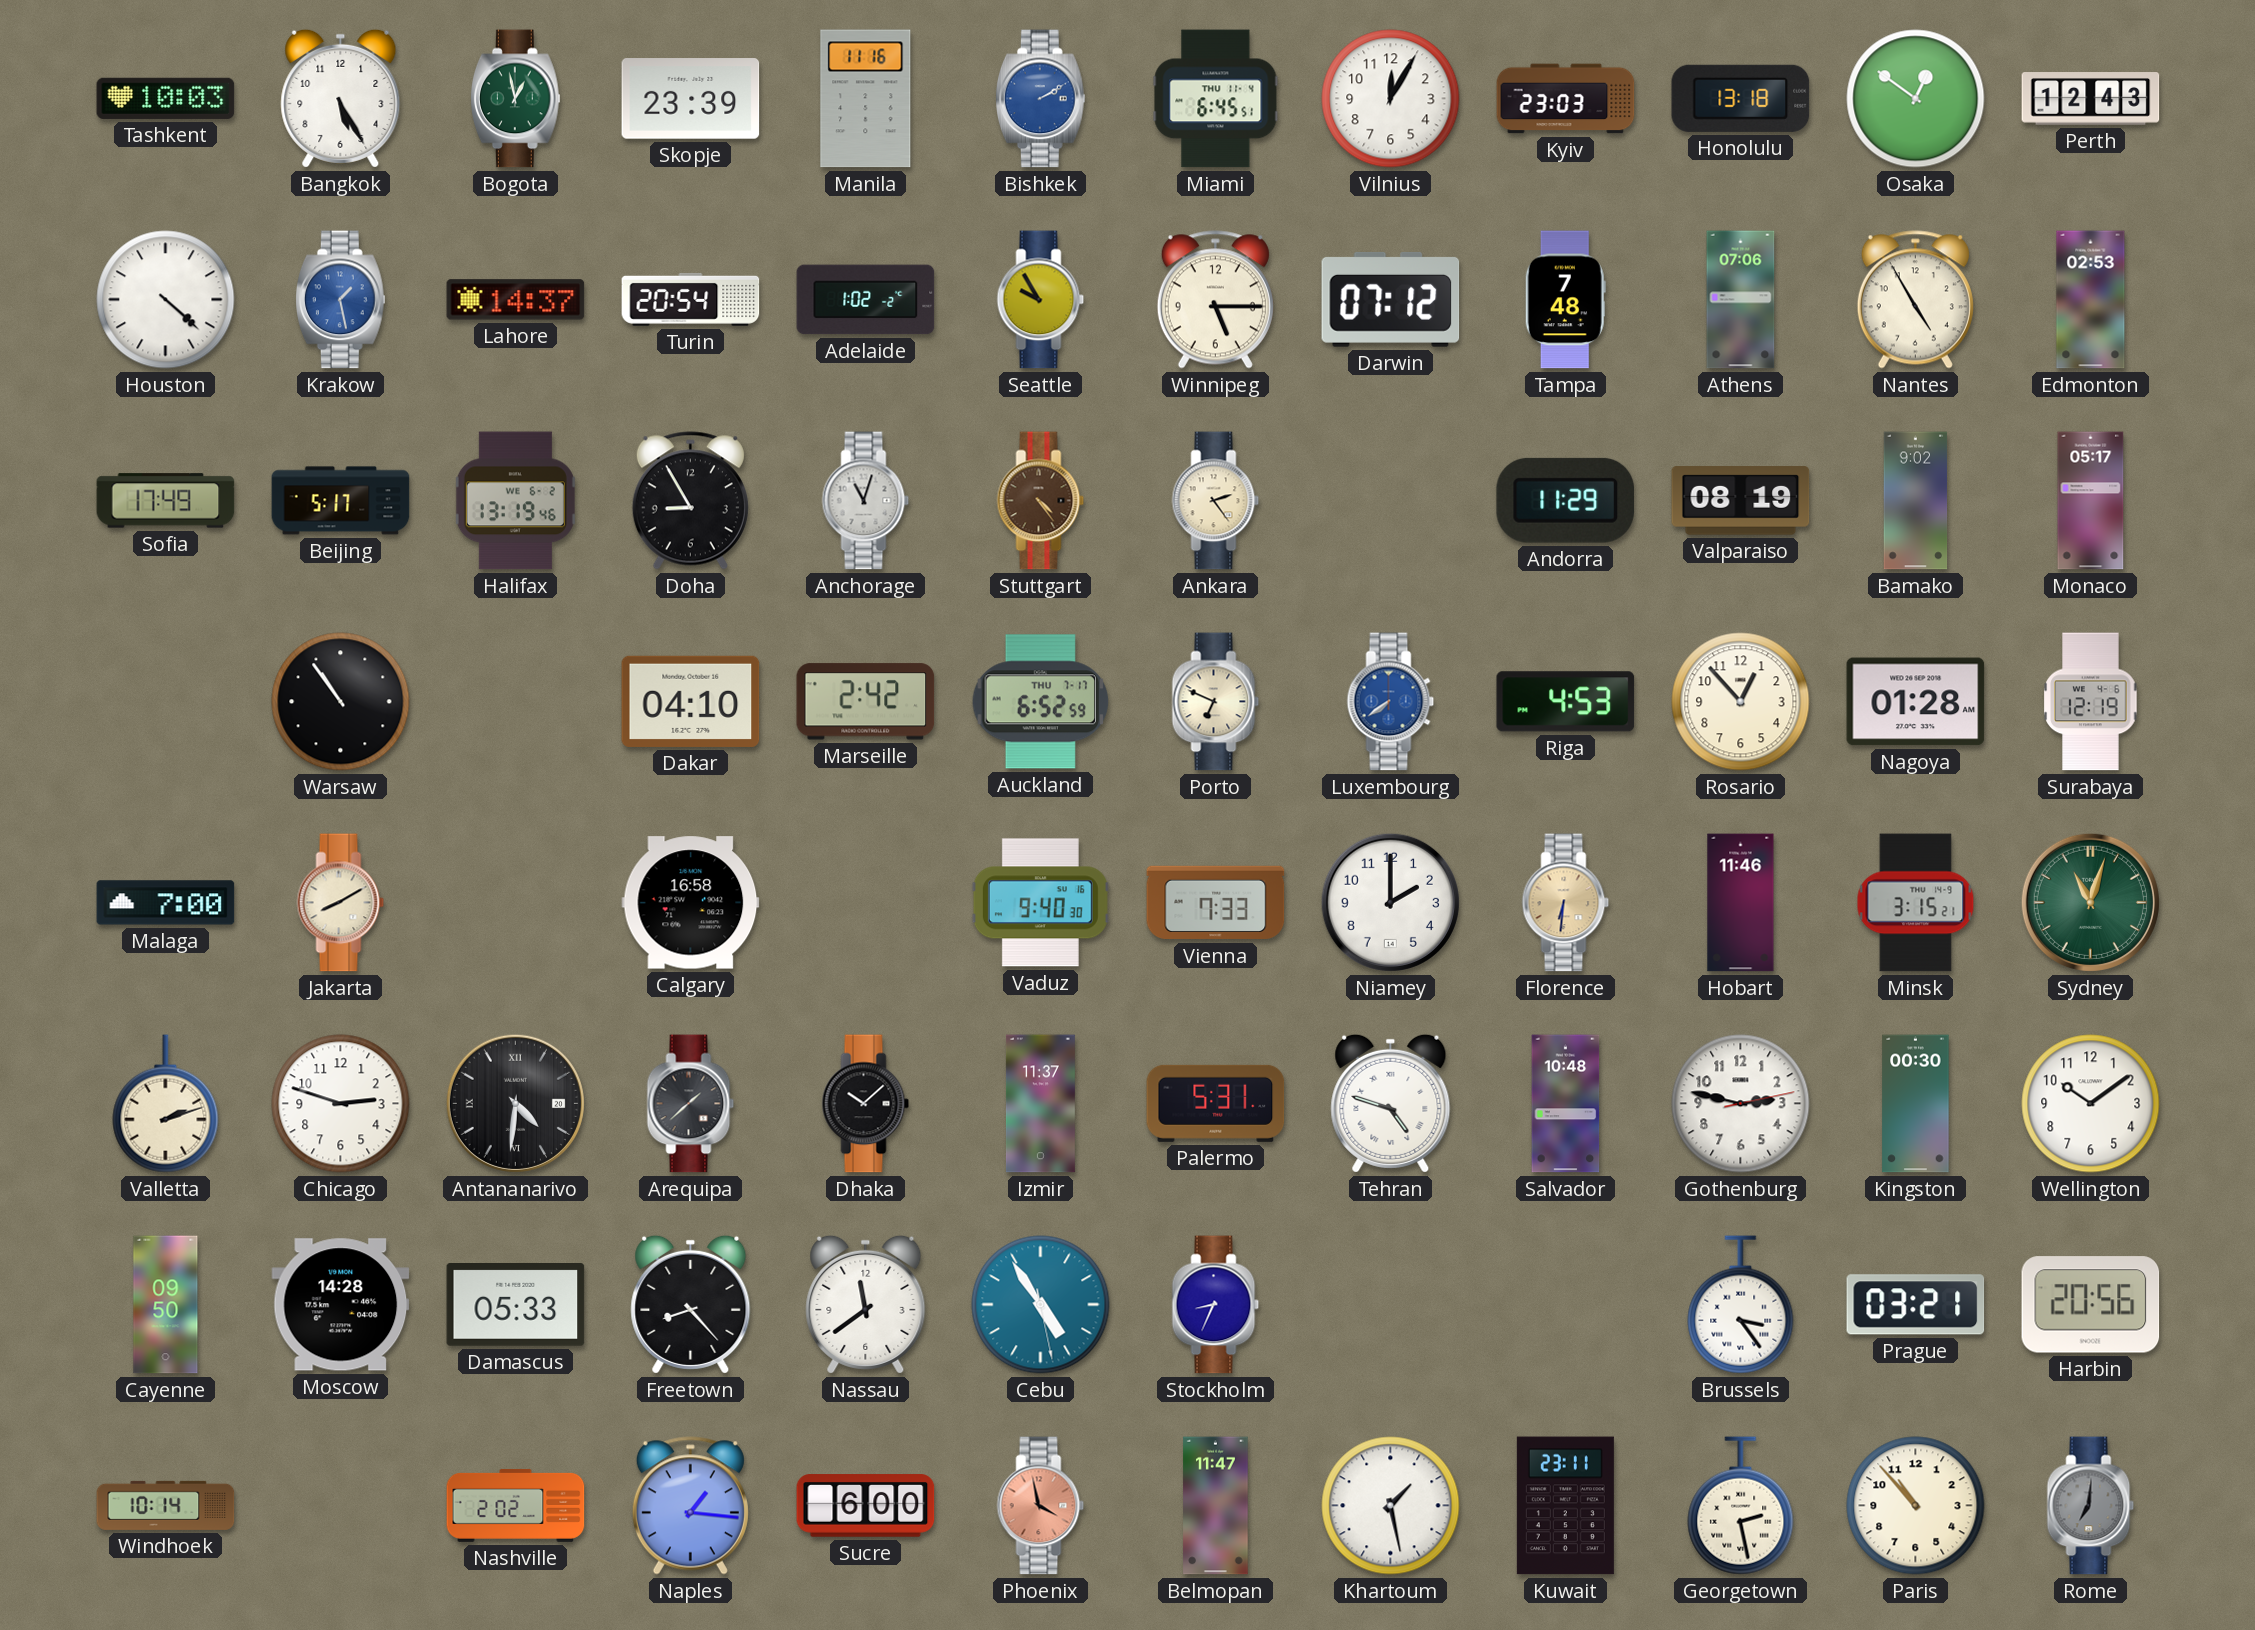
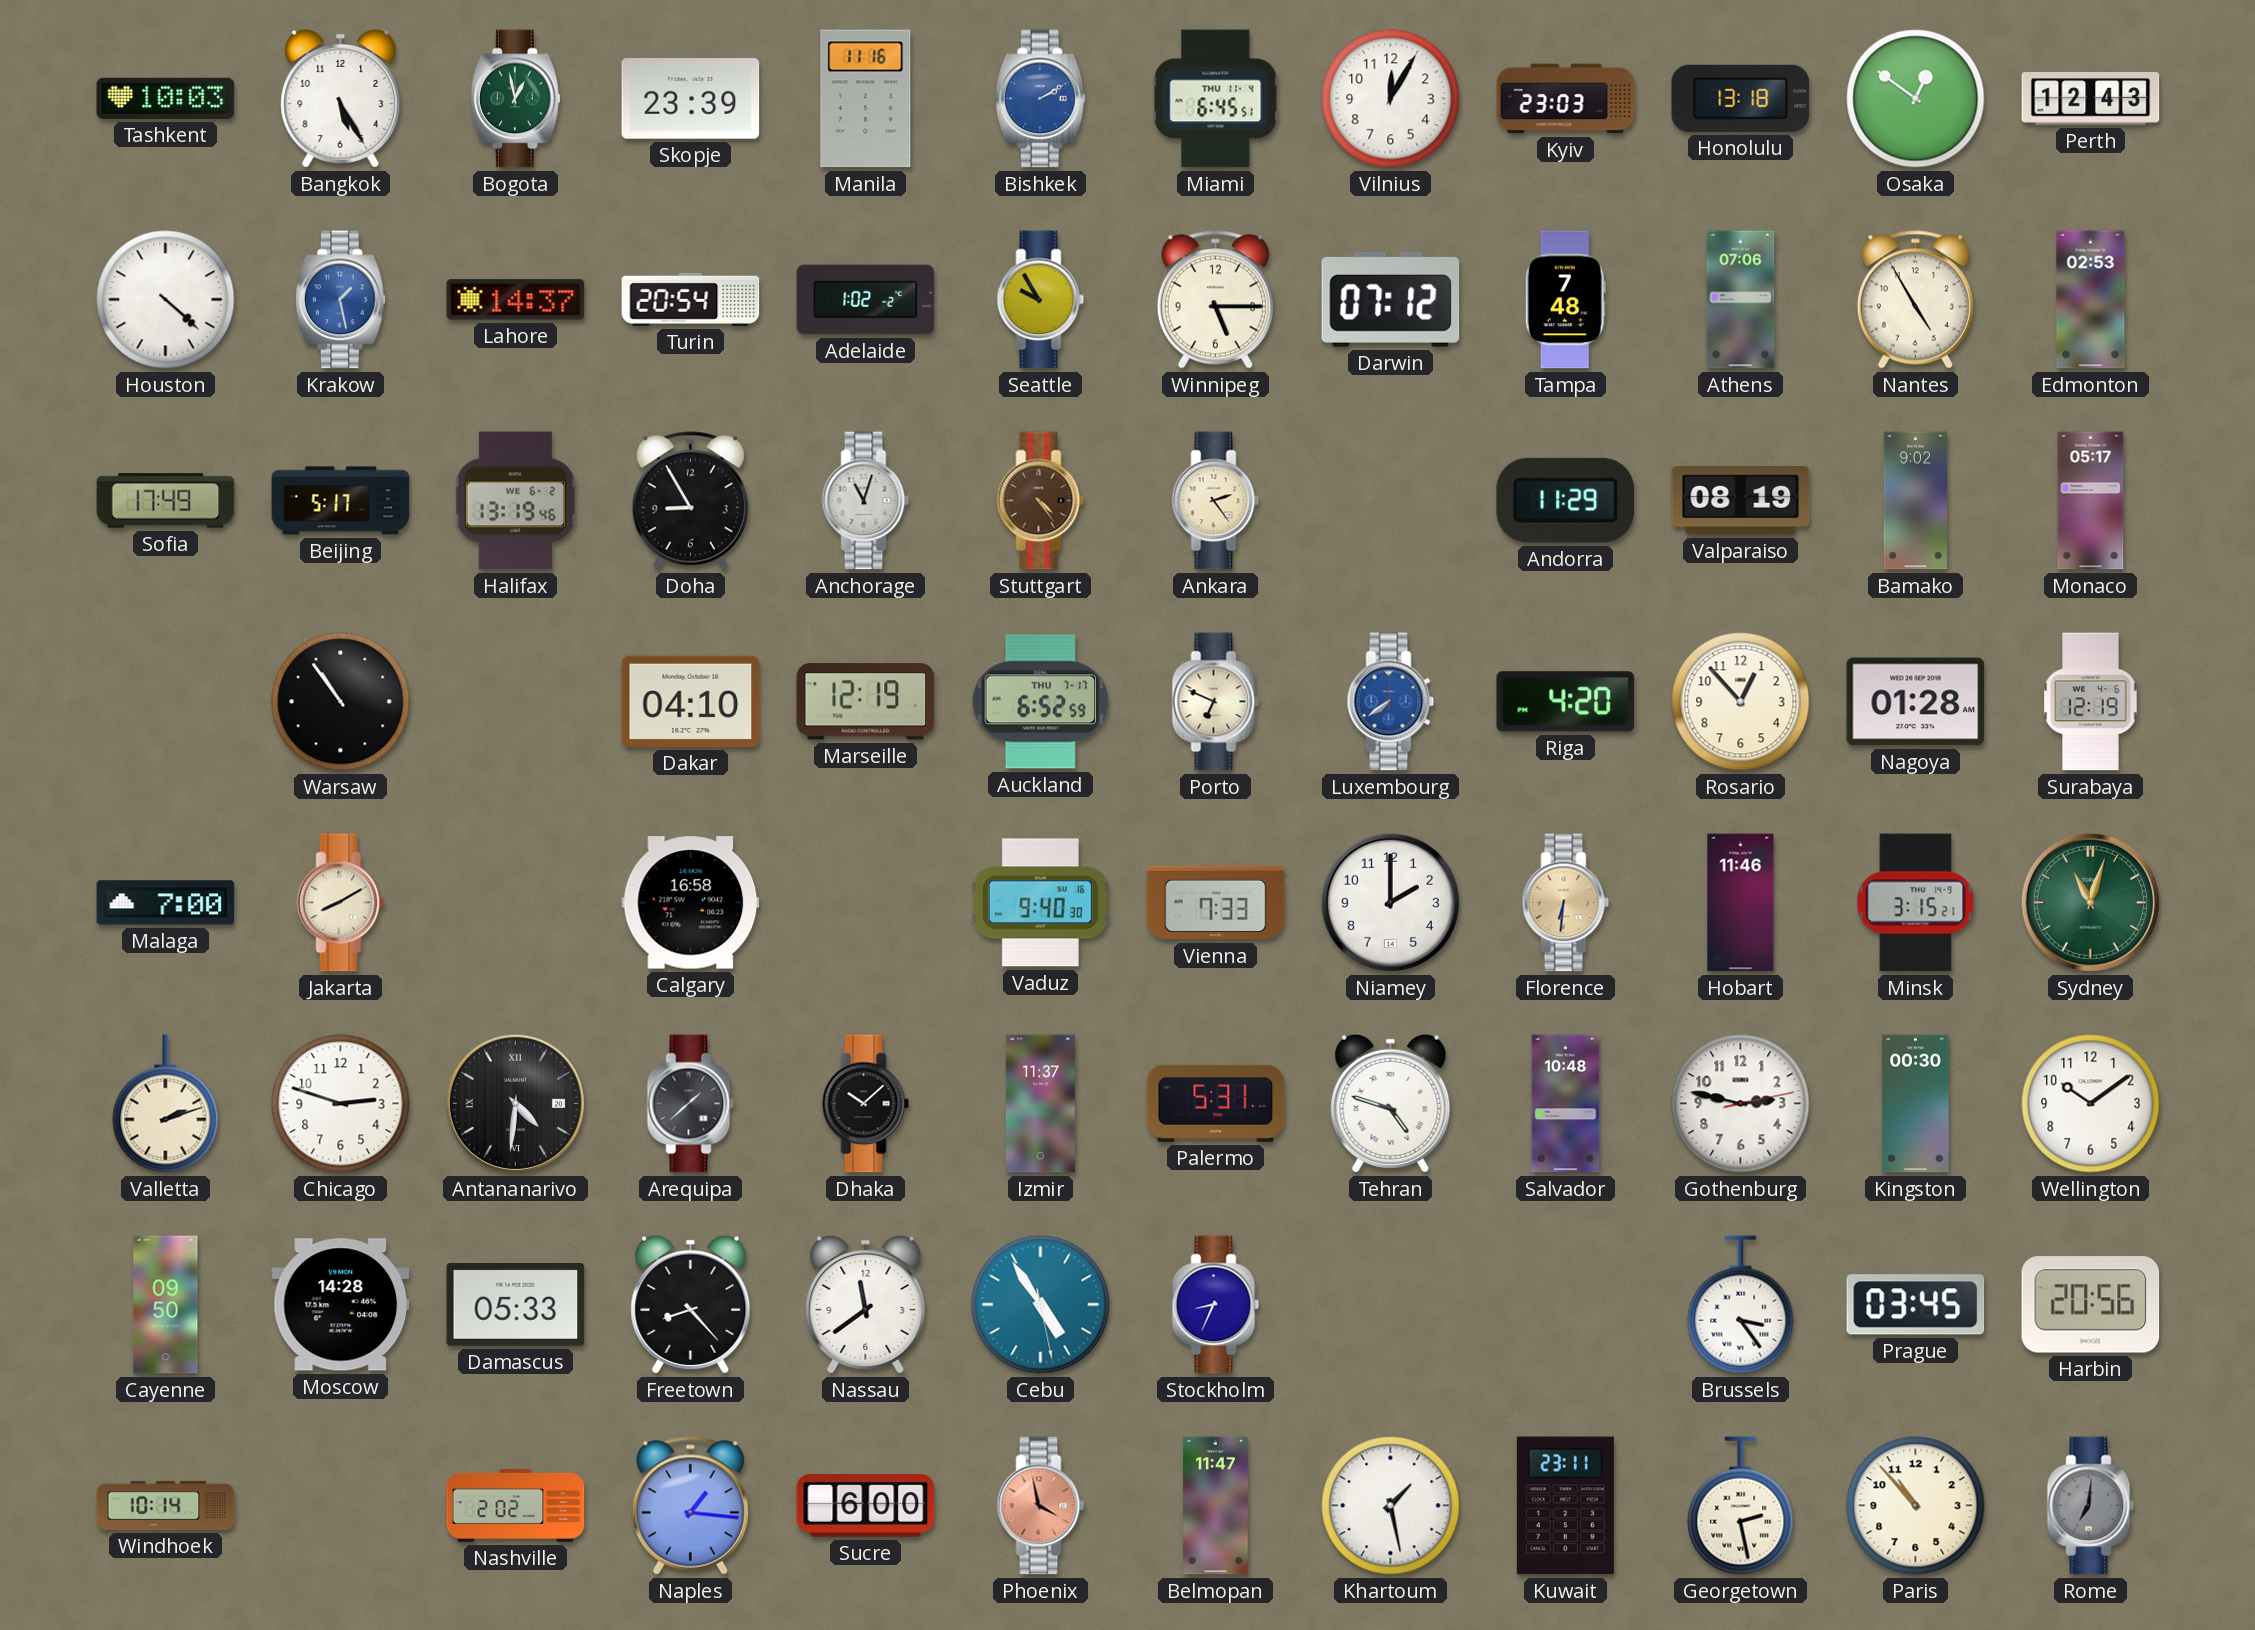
Marseille: 2:42 -> 12:19 (866, 702)
Riga: 4:53 -> 4:20 (1566, 702)
Prague: 03:21 -> 03:45 (1916, 1305)
